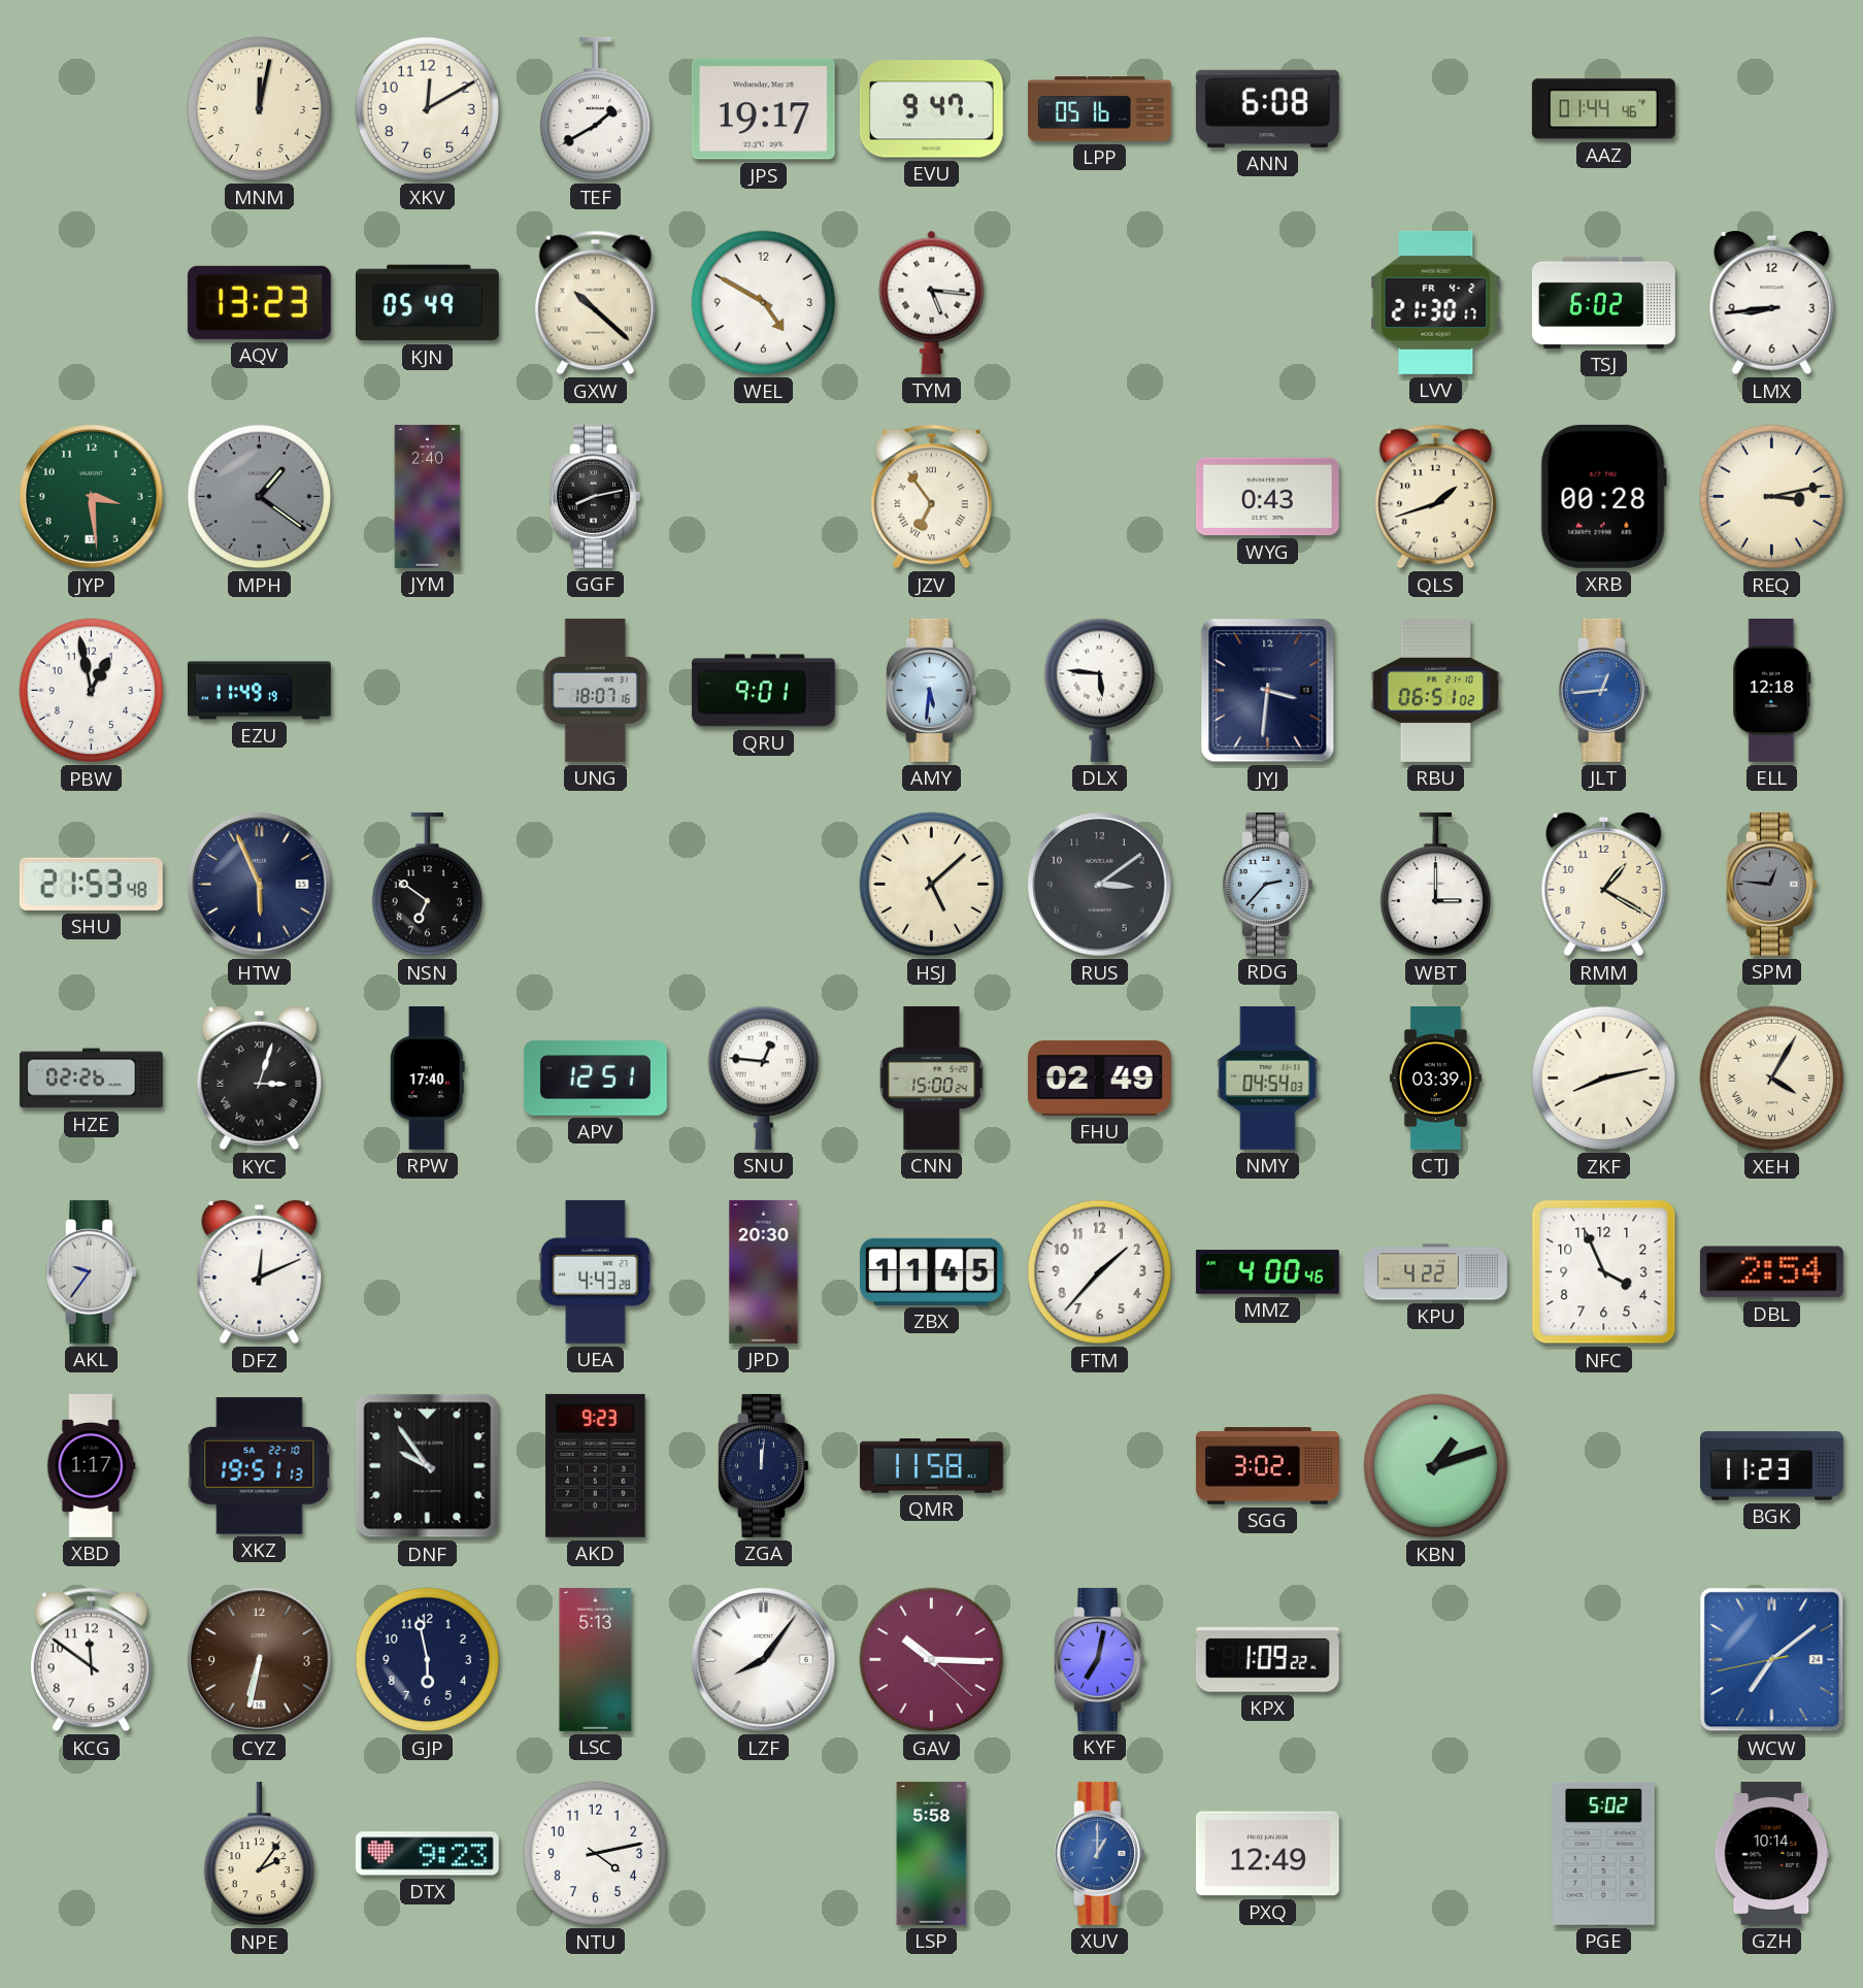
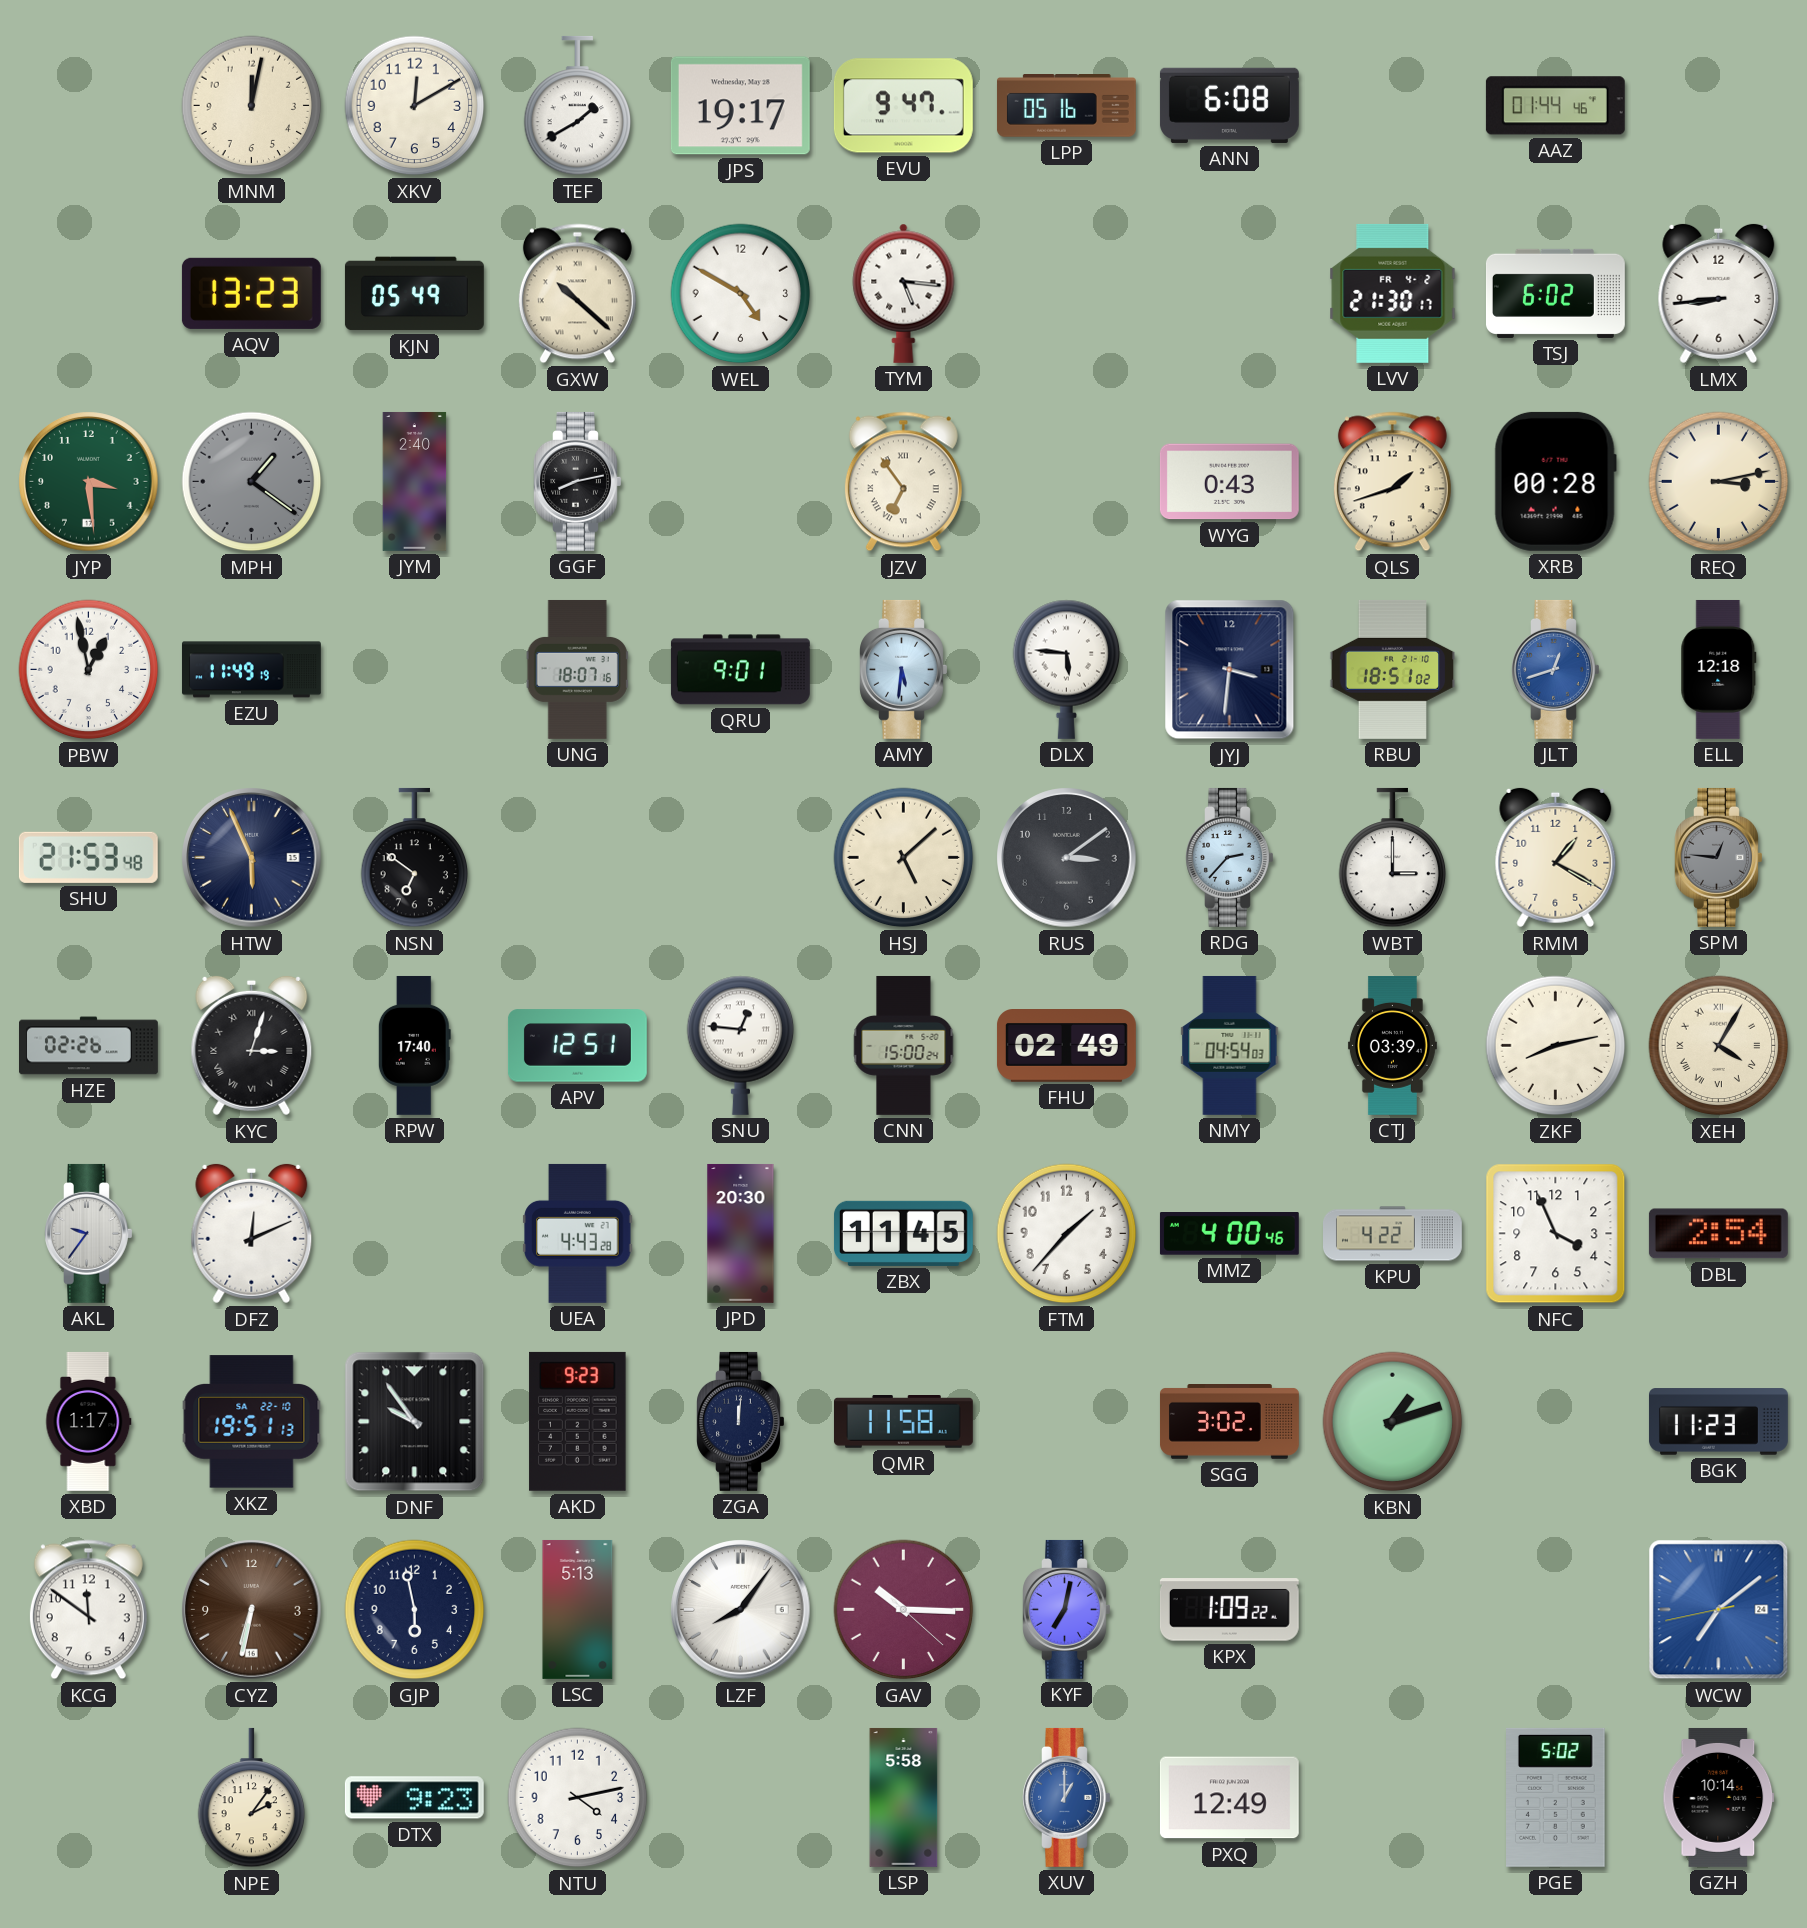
RBU: 06:51 -> 18:51 (1393, 669)
JLT: 12:44 -> 12:42 (1556, 669)
